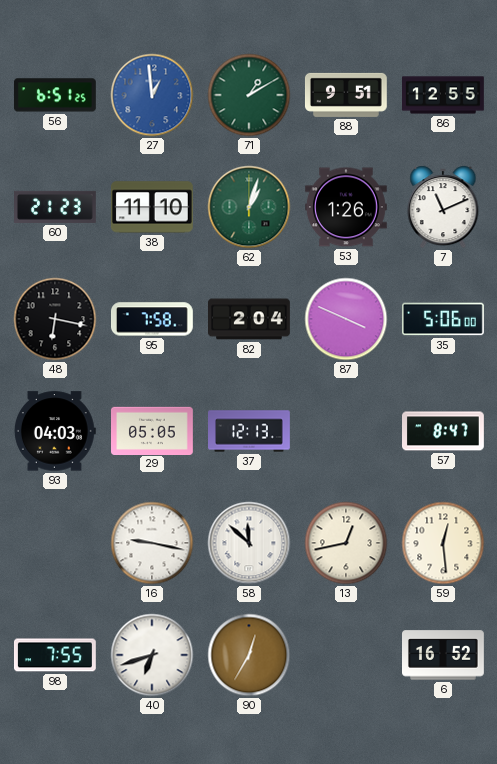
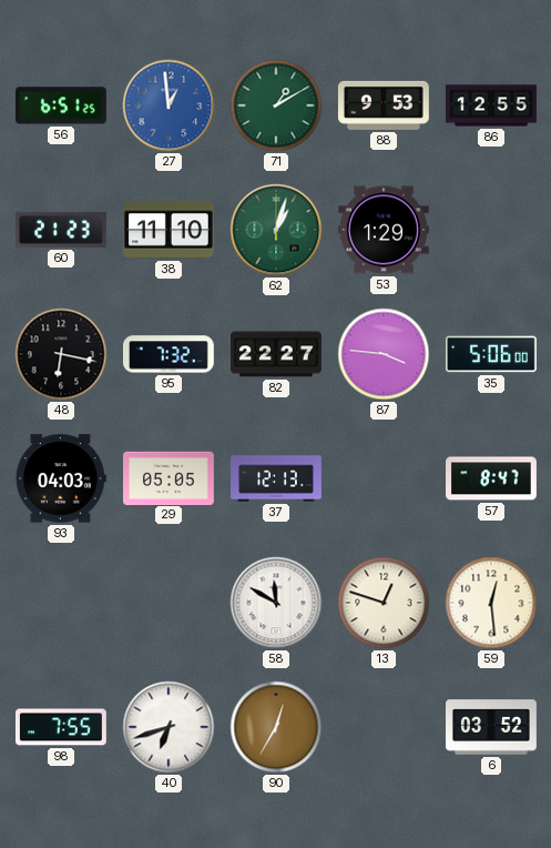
88: 9:51 -> 9:53 (384, 105)
53: 1:26 -> 1:29 (385, 230)
7: 11:11 -> none (443, 207)
95: 7:58 -> 7:32 (170, 354)
82: 2:04 -> 22:27 (277, 354)
87: 3:49 -> 3:46 (384, 354)
16: 9:17 -> none (152, 543)
58: 11:52 -> 11:50 (276, 603)
13: 12:43 -> 12:48 (384, 603)
6: 16:52 -> 03:52 (492, 727)
